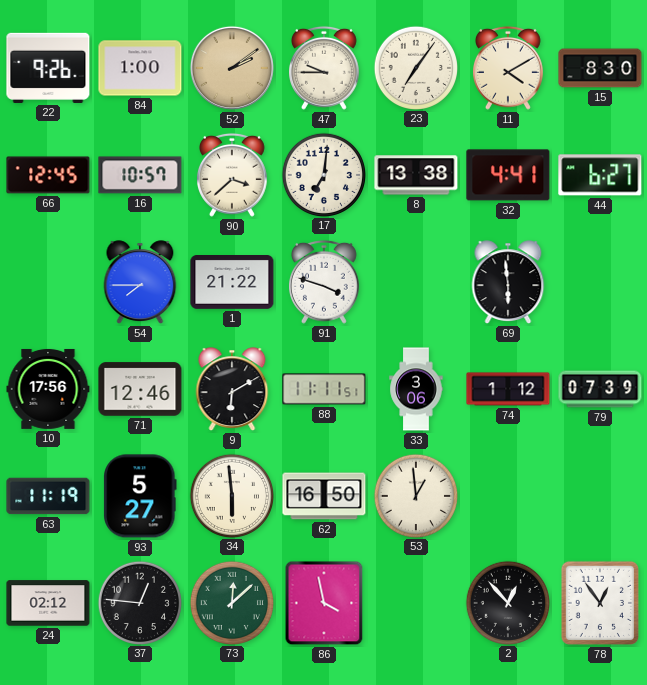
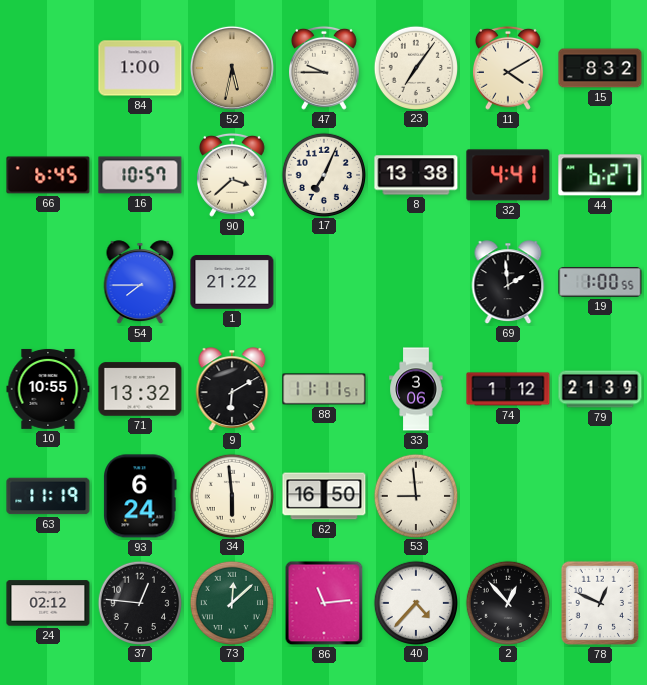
22: 9:26 -> none (48, 68)
52: 2:09 -> 5:32 (232, 68)
15: 8:30 -> 8:32 (600, 68)
66: 12:45 -> 6:45 (48, 175)
17: 7:01 -> 7:04 (323, 174)
91: 3:48 -> none (325, 282)
69: 5:59 -> 1:59 (508, 282)
19: none -> 1:00 (600, 282)
10: 17:56 -> 10:55 (48, 389)
71: 12:46 -> 13:32 (140, 389)
79: 07:39 -> 21:39 (600, 389)
93: 5:27 -> 6:24 (140, 496)
53: 12:59 -> 8:59 (415, 495)
86: 3:58 -> 11:14 (324, 603)
40: none -> 4:37 (415, 602)
78: 12:54 -> 12:49 (600, 603)
